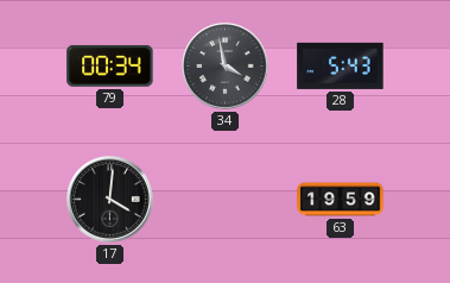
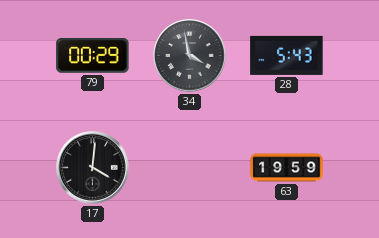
79: 00:34 -> 00:29 (93, 56)
